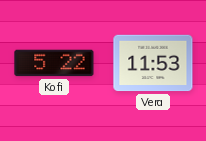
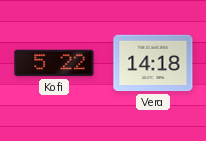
Vera: 11:53 -> 14:18 (153, 63)
